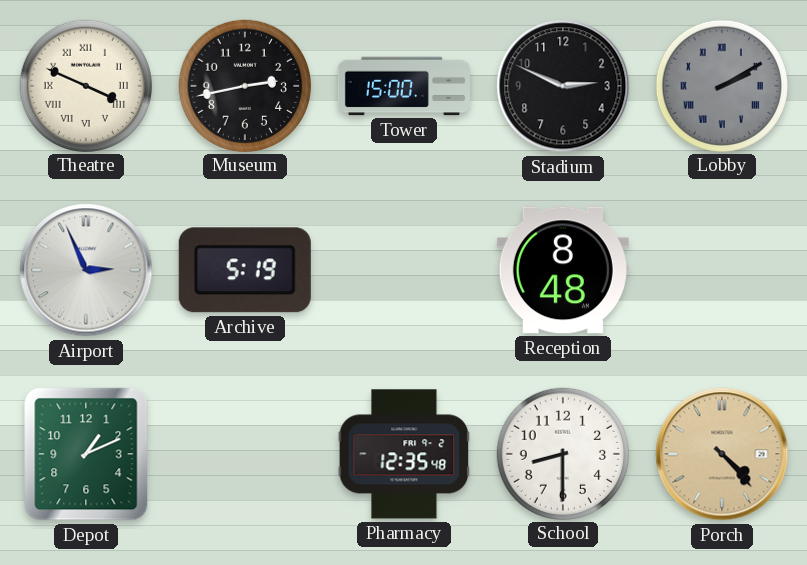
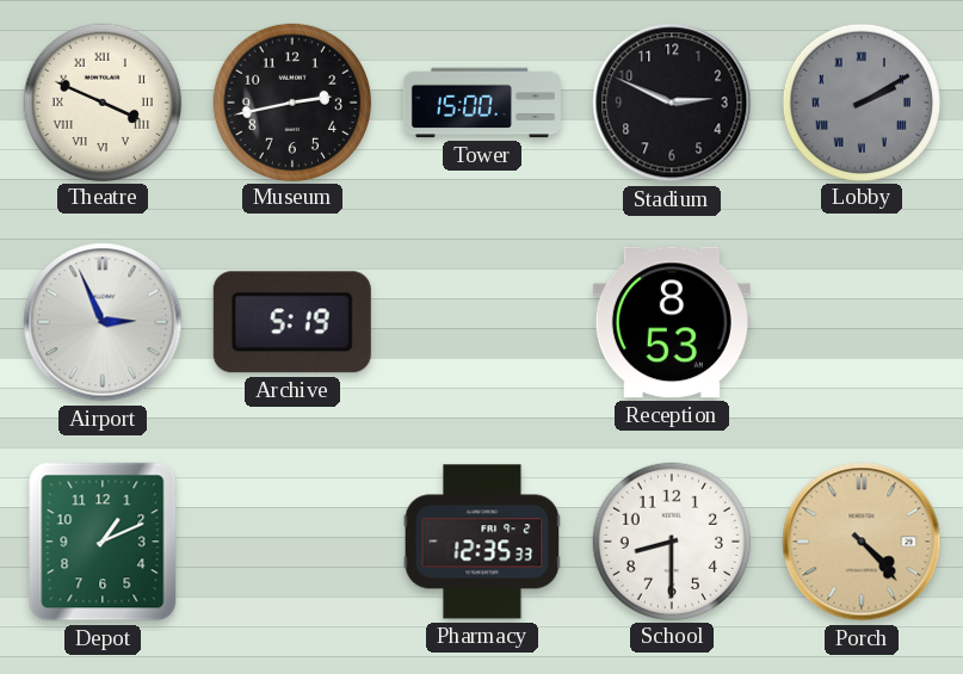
Reception: 8:48 -> 8:53 (672, 322)
Pharmacy: 12:35:48 -> 12:35:33 (482, 542)
